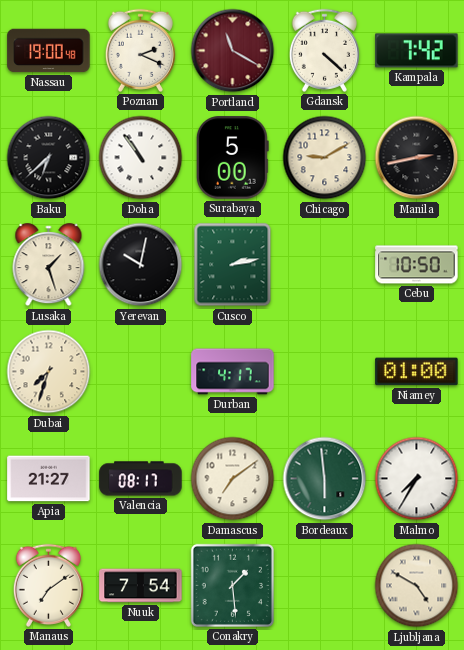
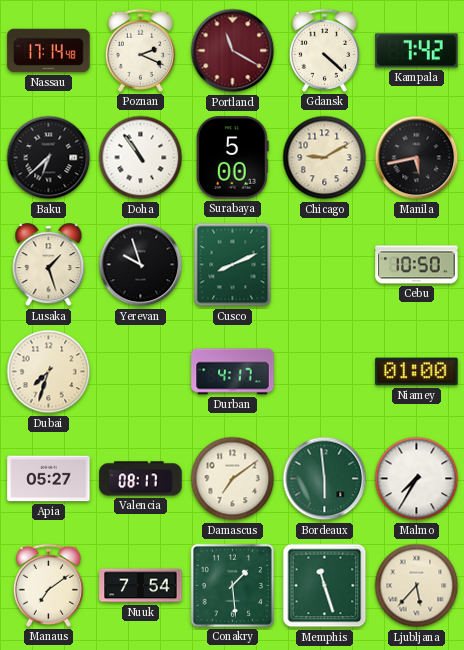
Nassau: 19:00 -> 17:14 (49, 51)
Manila: 2:43 -> 5:43 (417, 158)
Yerevan: 10:02 -> 9:57 (141, 265)
Cusco: 2:13 -> 8:11 (233, 265)
Apia: 21:27 -> 05:27 (49, 479)
Memphis: none -> 11:27 (325, 586)
Ljubljana: 4:50 -> 5:37 (417, 586)
